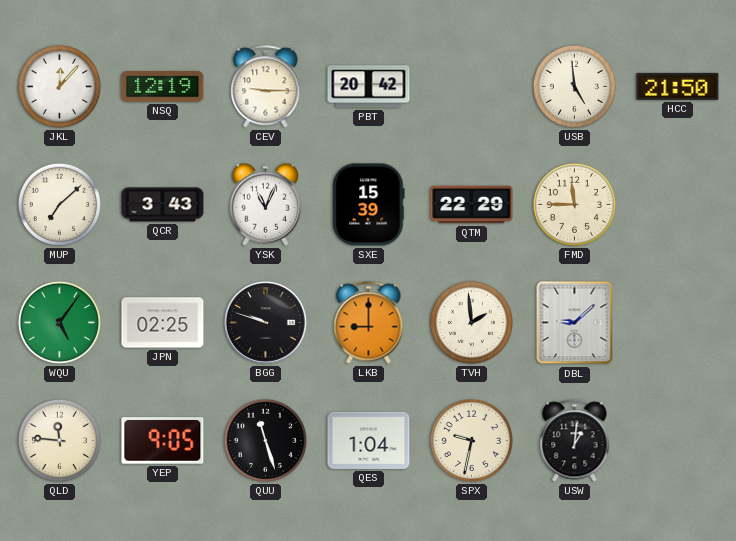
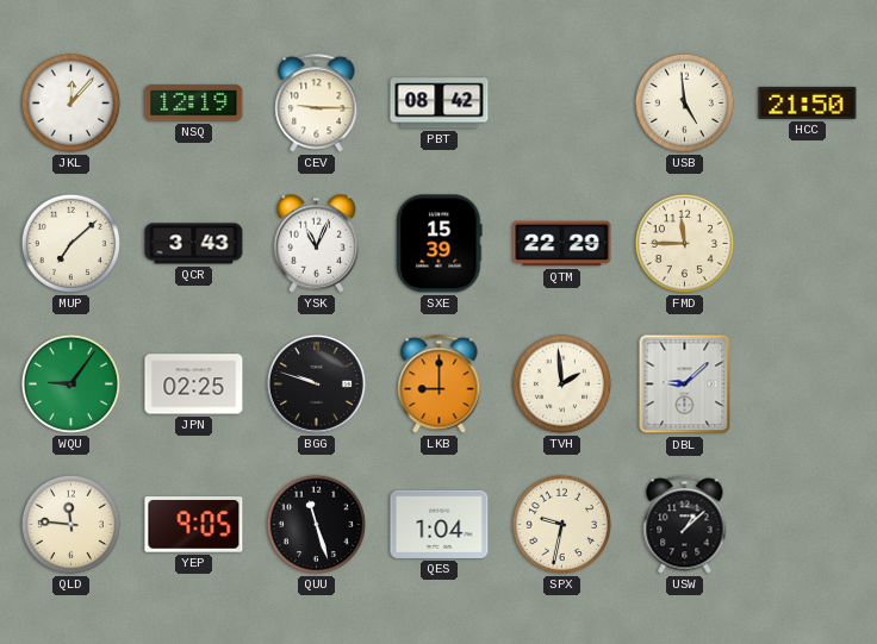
PBT: 20:42 -> 08:42 (440, 104)
WQU: 5:06 -> 9:06 (70, 383)
USW: 1:01 -> 1:08 (685, 525)
